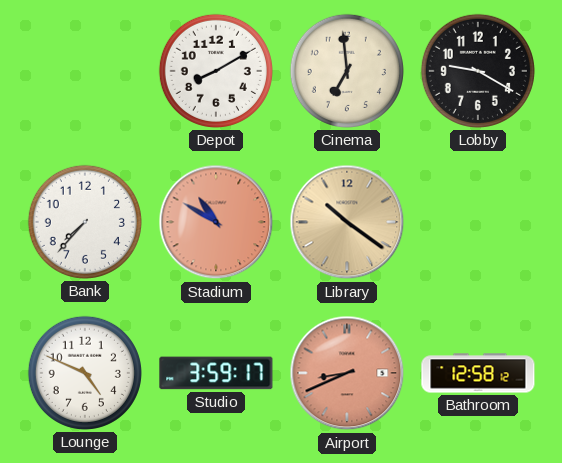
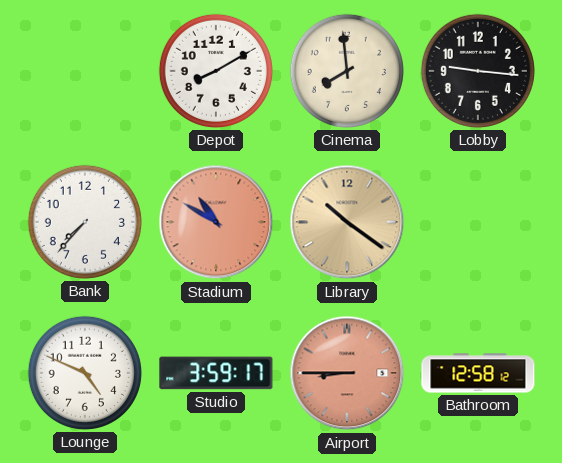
Cinema: 6:59 -> 7:59 (347, 71)
Lobby: 9:20 -> 9:16 (478, 71)
Airport: 8:41 -> 8:45 (347, 373)
